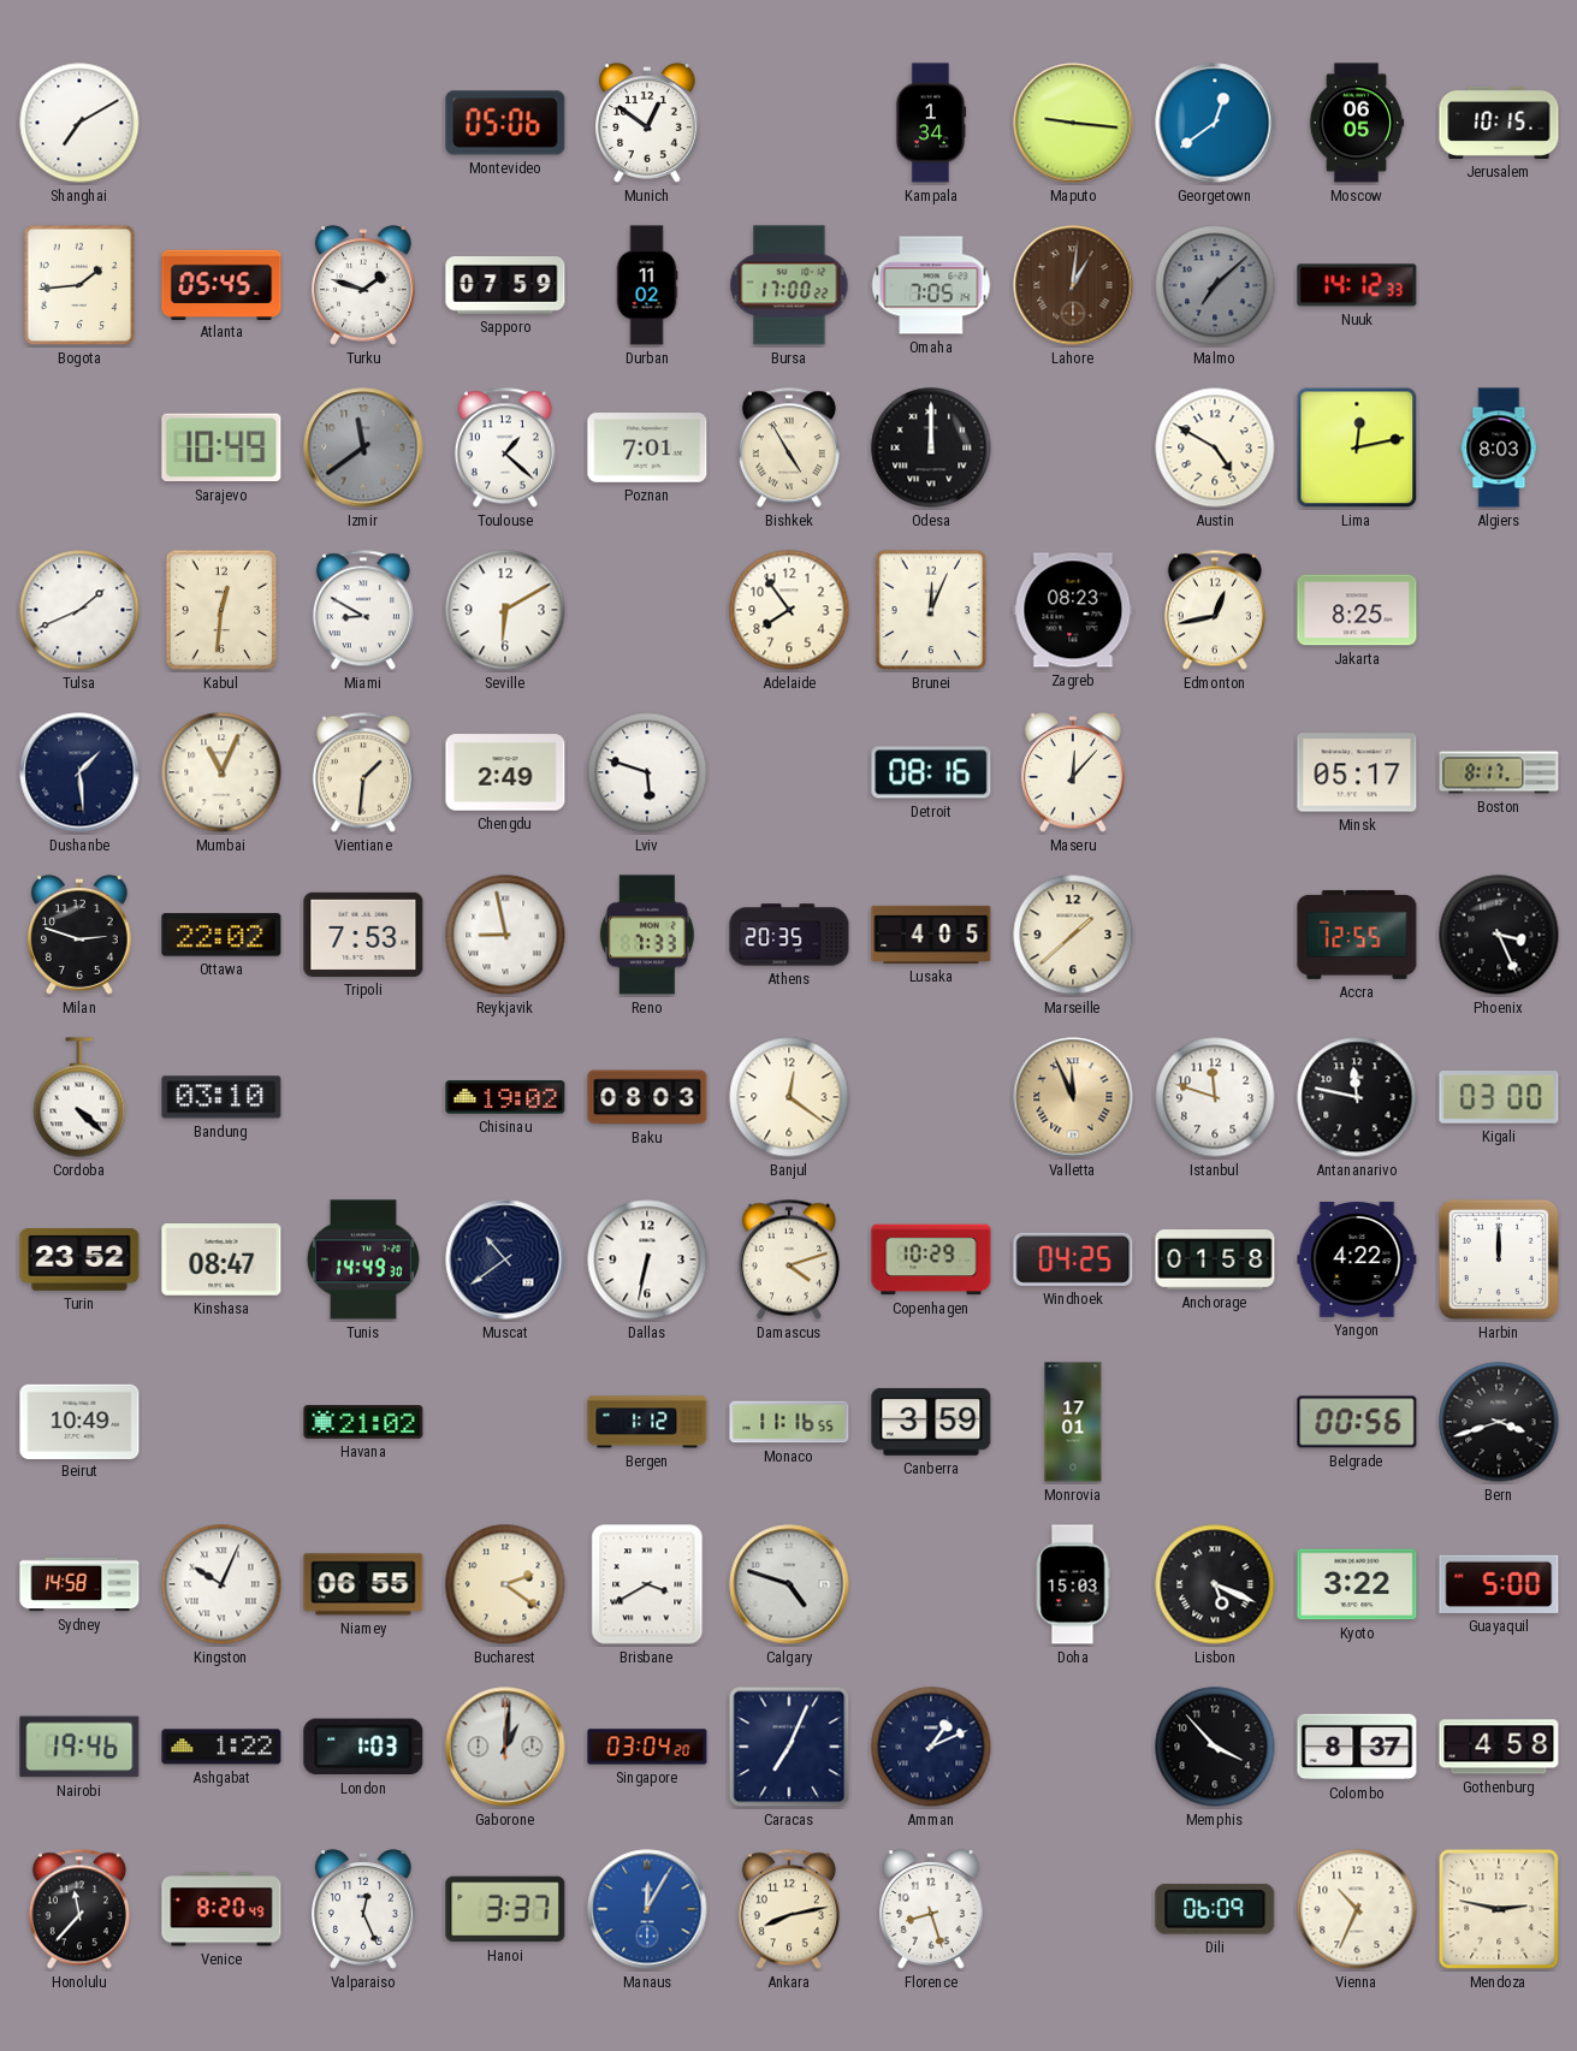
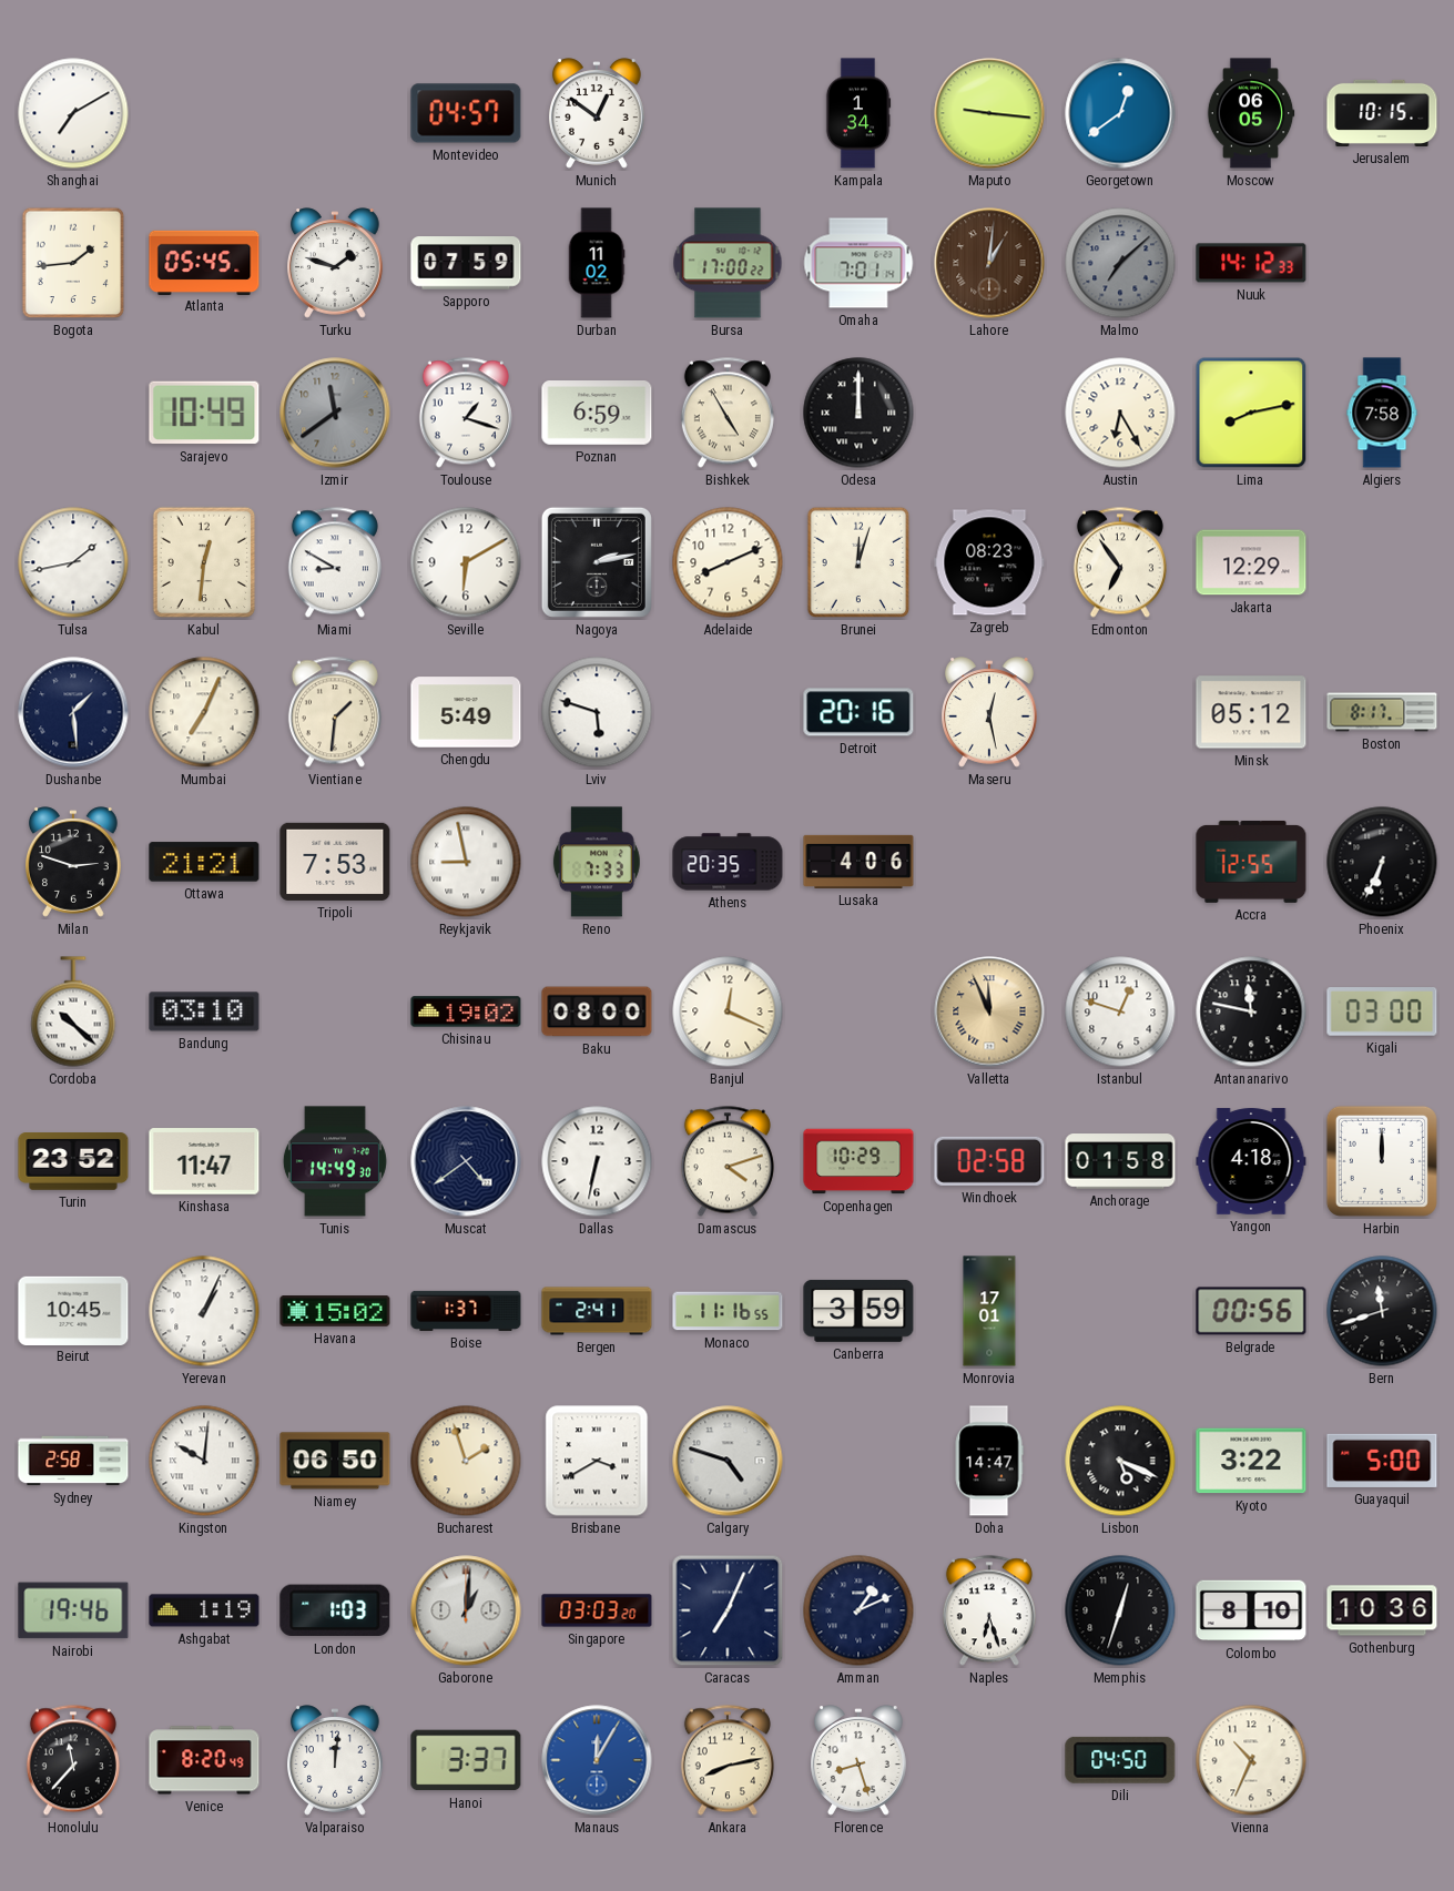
Montevideo: 05:06 -> 04:57 (466, 113)
Omaha: 7:05 -> 7:01 (858, 263)
Toulouse: 1:22 -> 1:18 (466, 413)
Poznan: 7:01 -> 6:59 (597, 414)
Austin: 4:50 -> 6:25 (1120, 413)
Lima: 12:13 -> 8:13 (1251, 413)
Algiers: 8:03 -> 7:58 (1382, 413)
Tulsa: 1:41 -> 1:43 (73, 562)
Nagoya: none -> 2:13 (597, 562)
Adelaide: 7:54 -> 8:11 (728, 562)
Brunei: 12:04 -> 12:03 (858, 562)
Edmonton: 12:43 -> 6:54 (1120, 562)
Jakarta: 8:25 -> 12:29 (1251, 562)
Mumbai: 11:04 -> 7:04 (204, 712)
Chengdu: 2:49 -> 5:49 (466, 712)
Detroit: 08:16 -> 20:16 (858, 712)
Maseru: 12:07 -> 12:28 (990, 712)
Minsk: 05:17 -> 05:12 (1251, 712)
Ottawa: 22:02 -> 21:21 (204, 862)
Lusaka: 4:05 -> 4:06 (858, 862)
Marseille: 1:38 -> none (1073, 935)
Phoenix: 3:26 -> 6:34 (1382, 862)
Cordoba: 4:22 -> 10:22 (73, 1011)
Baku: 08:03 -> 08:00 (597, 1011)
Banjul: 12:21 -> 12:19 (728, 1011)
Istanbul: 11:48 -> 12:48 (1120, 1011)
Kinshasa: 08:47 -> 11:47 (204, 1161)
Muscat: 10:39 -> 4:39 (466, 1161)
Windhoek: 04:25 -> 02:58 (989, 1161)
Yangon: 4:22 -> 4:18 (1251, 1161)
Beirut: 10:49 -> 10:45 (73, 1310)
Yerevan: none -> 1:04 (204, 1311)
Havana: 21:02 -> 15:02 (335, 1312)
Boise: none -> 1:37 (466, 1311)
Bergen: 1:12 -> 2:41 (597, 1311)
Bern: 3:42 -> 11:42 (1382, 1311)
Sydney: 14:58 -> 2:58 (73, 1461)
Kingston: 10:04 -> 10:01 (204, 1461)
Niamey: 06:55 -> 06:50 (335, 1461)
Bucharest: 2:21 -> 1:57 (466, 1461)
Doha: 15:03 -> 14:47 (989, 1461)
Ashgabat: 1:22 -> 1:19 (204, 1610)
Singapore: 03:04 -> 03:03 (597, 1610)
Naples: none -> 6:27 (989, 1610)
Memphis: 3:53 -> 12:33 (1120, 1610)
Colombo: 8:37 -> 8:10 (1251, 1610)
Gothenburg: 4:58 -> 10:36 (1382, 1610)
Valparaiso: 12:26 -> 12:01 (336, 1760)
Dili: 06:09 -> 04:50 (1120, 1760)
Mendoza: 2:47 -> none (1499, 1909)
